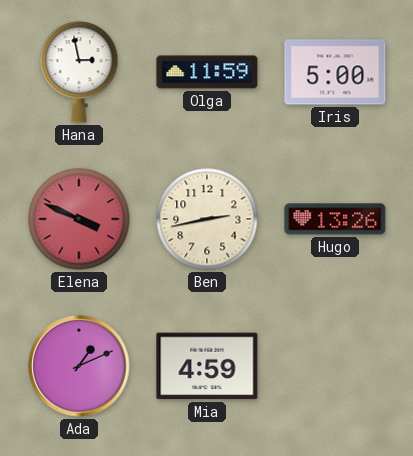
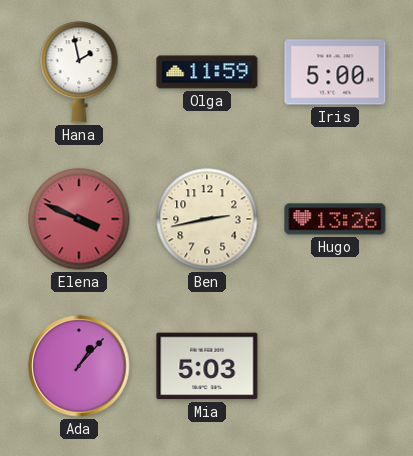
Hana: 2:58 -> 1:58 (79, 72)
Ada: 1:11 -> 1:07 (79, 366)
Mia: 4:59 -> 5:03 (207, 366)
